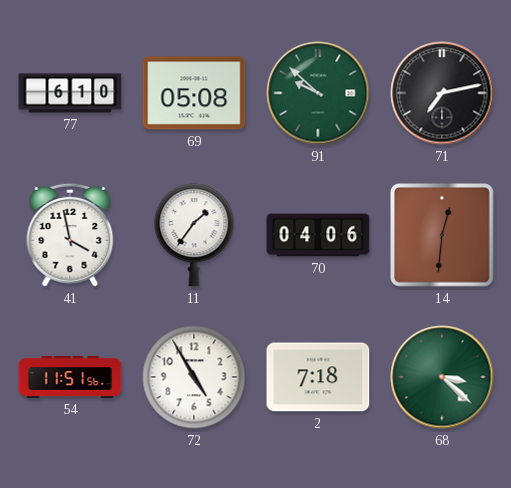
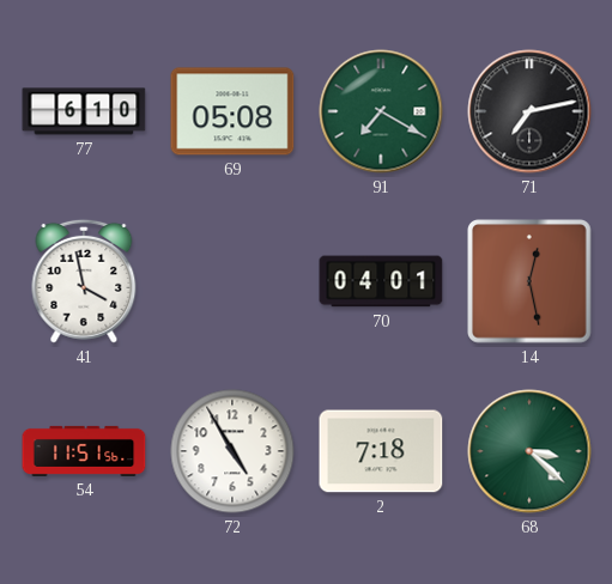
91: 9:52 -> 7:20 (381, 111)
11: 1:36 -> none (194, 235)
70: 04:06 -> 04:01 (381, 281)
14: 12:31 -> 12:28 (531, 282)
